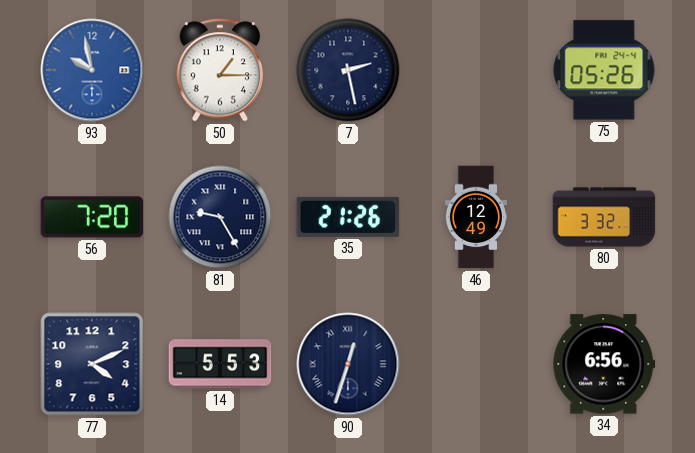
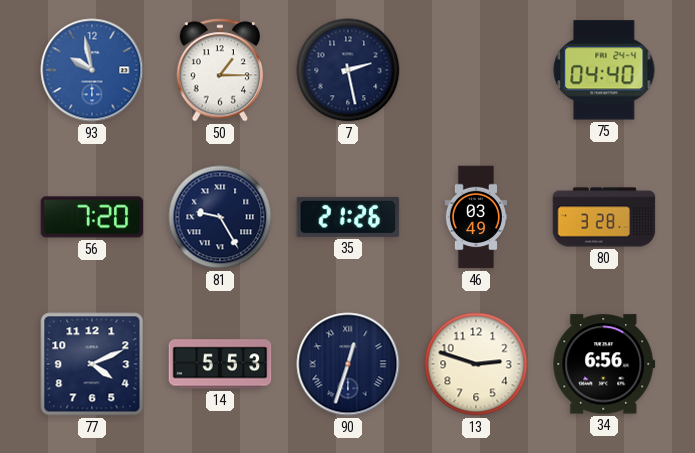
75: 05:26 -> 04:40 (604, 70)
46: 12:49 -> 03:49 (476, 217)
80: 3:32 -> 3:28 (604, 217)
13: none -> 2:48 (476, 364)
